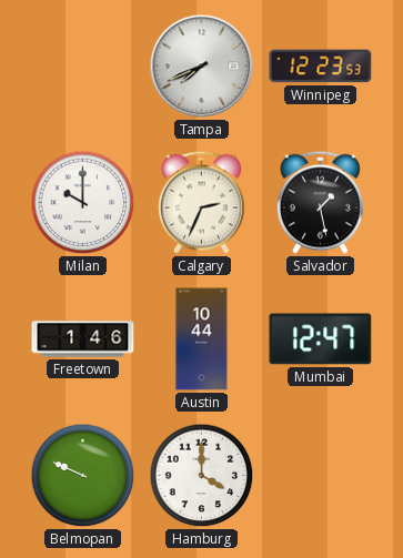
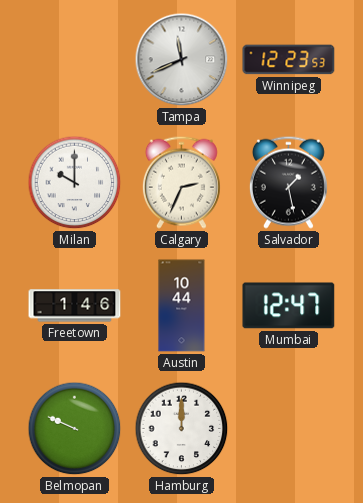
Tampa: 7:41 -> 11:41 (182, 60)
Hamburg: 4:00 -> 12:00 (182, 429)
